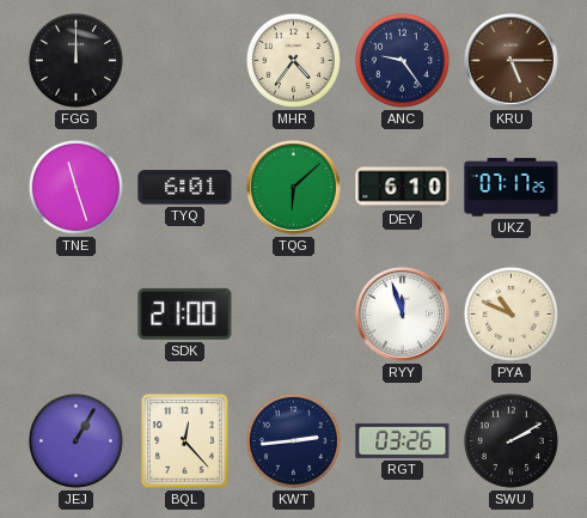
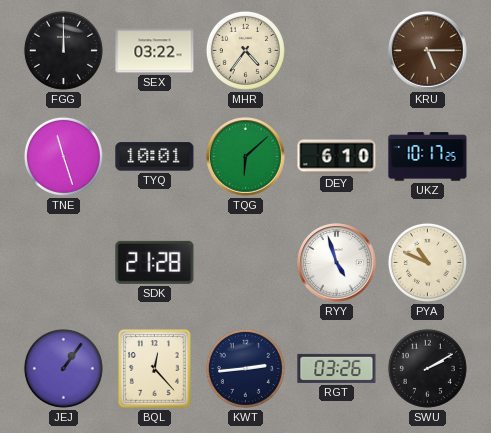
SEX: none -> 03:22 (155, 51)
ANC: 9:24 -> none (402, 60)
TYQ: 6:01 -> 10:01 (155, 157)
UKZ: 07:17 -> 10:17 (428, 157)
SDK: 21:00 -> 21:28 (155, 262)
RYY: 11:57 -> 4:57 (337, 263)
JEJ: 1:05 -> 1:06 (63, 368)
